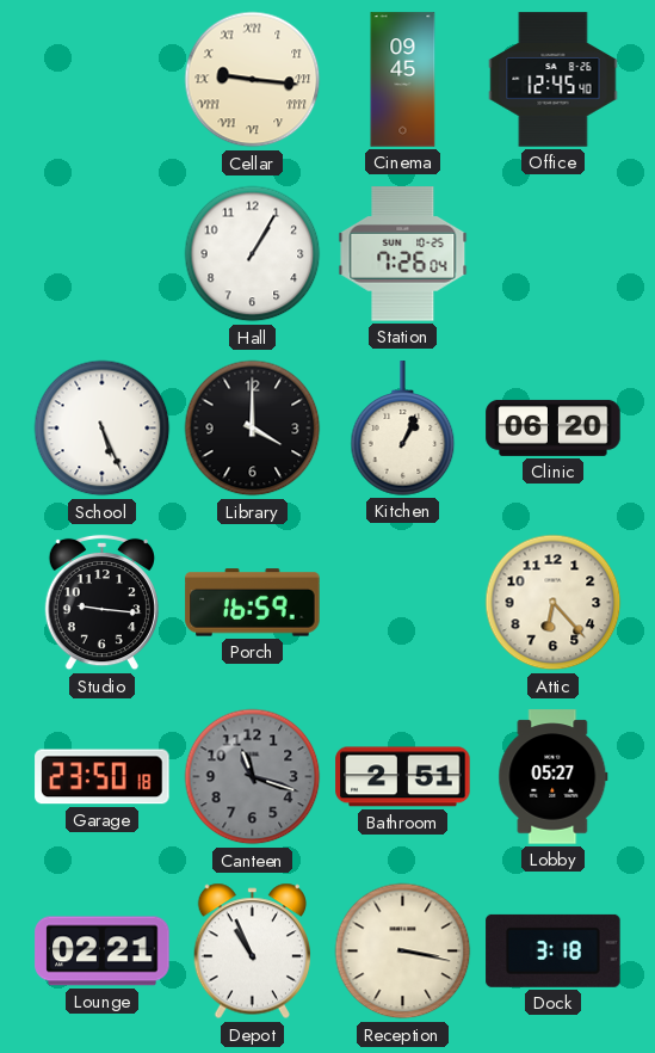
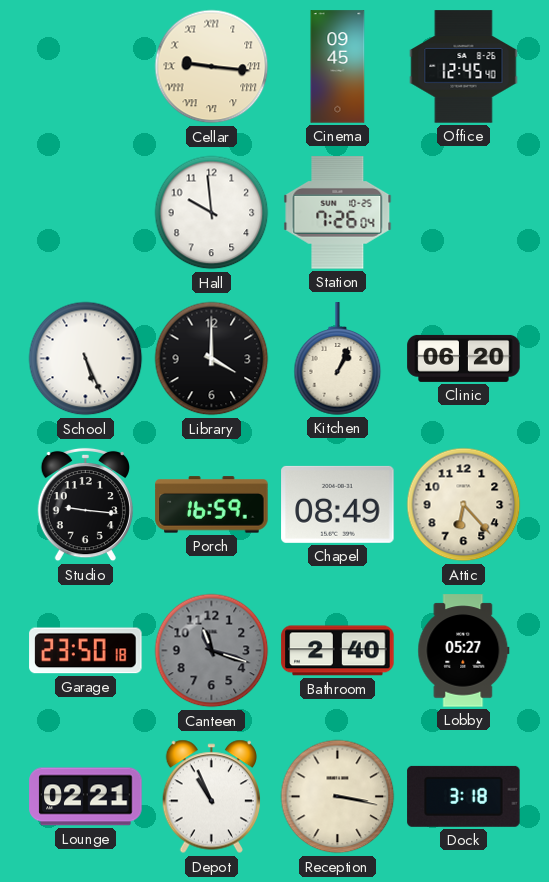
Hall: 1:05 -> 9:59 (212, 213)
Chapel: none -> 08:49 (338, 504)
Bathroom: 2:51 -> 2:40 (338, 651)
